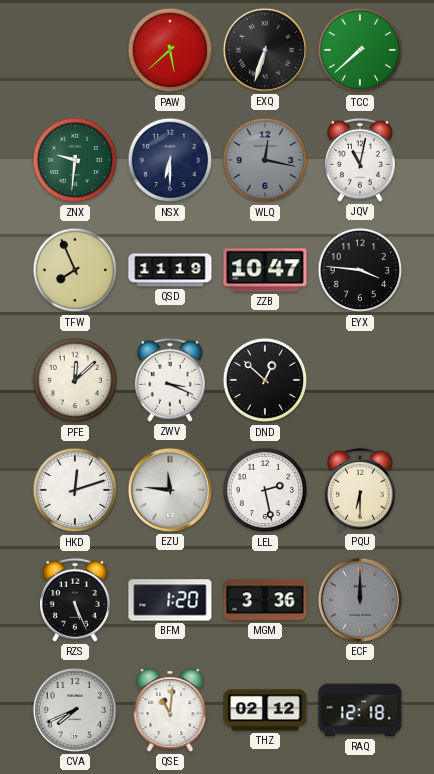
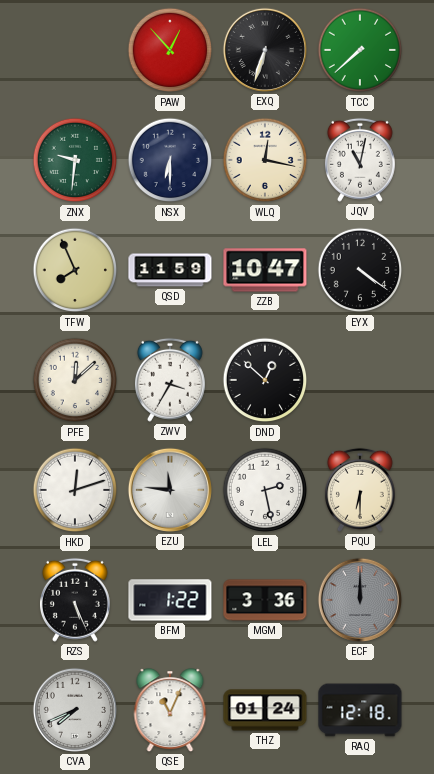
PAW: 5:38 -> 12:53 (170, 50)
WLQ dial: grey -> cream (265, 160)
QSD: 11:19 -> 11:59 (170, 270)
EYX: 3:46 -> 4:21 (360, 270)
ZWV: 3:19 -> 3:35 (170, 380)
BFM: 1:20 -> 1:22 (170, 600)
QSE: 11:01 -> 11:04 (170, 710)
THZ: 02:12 -> 01:24 (265, 710)
